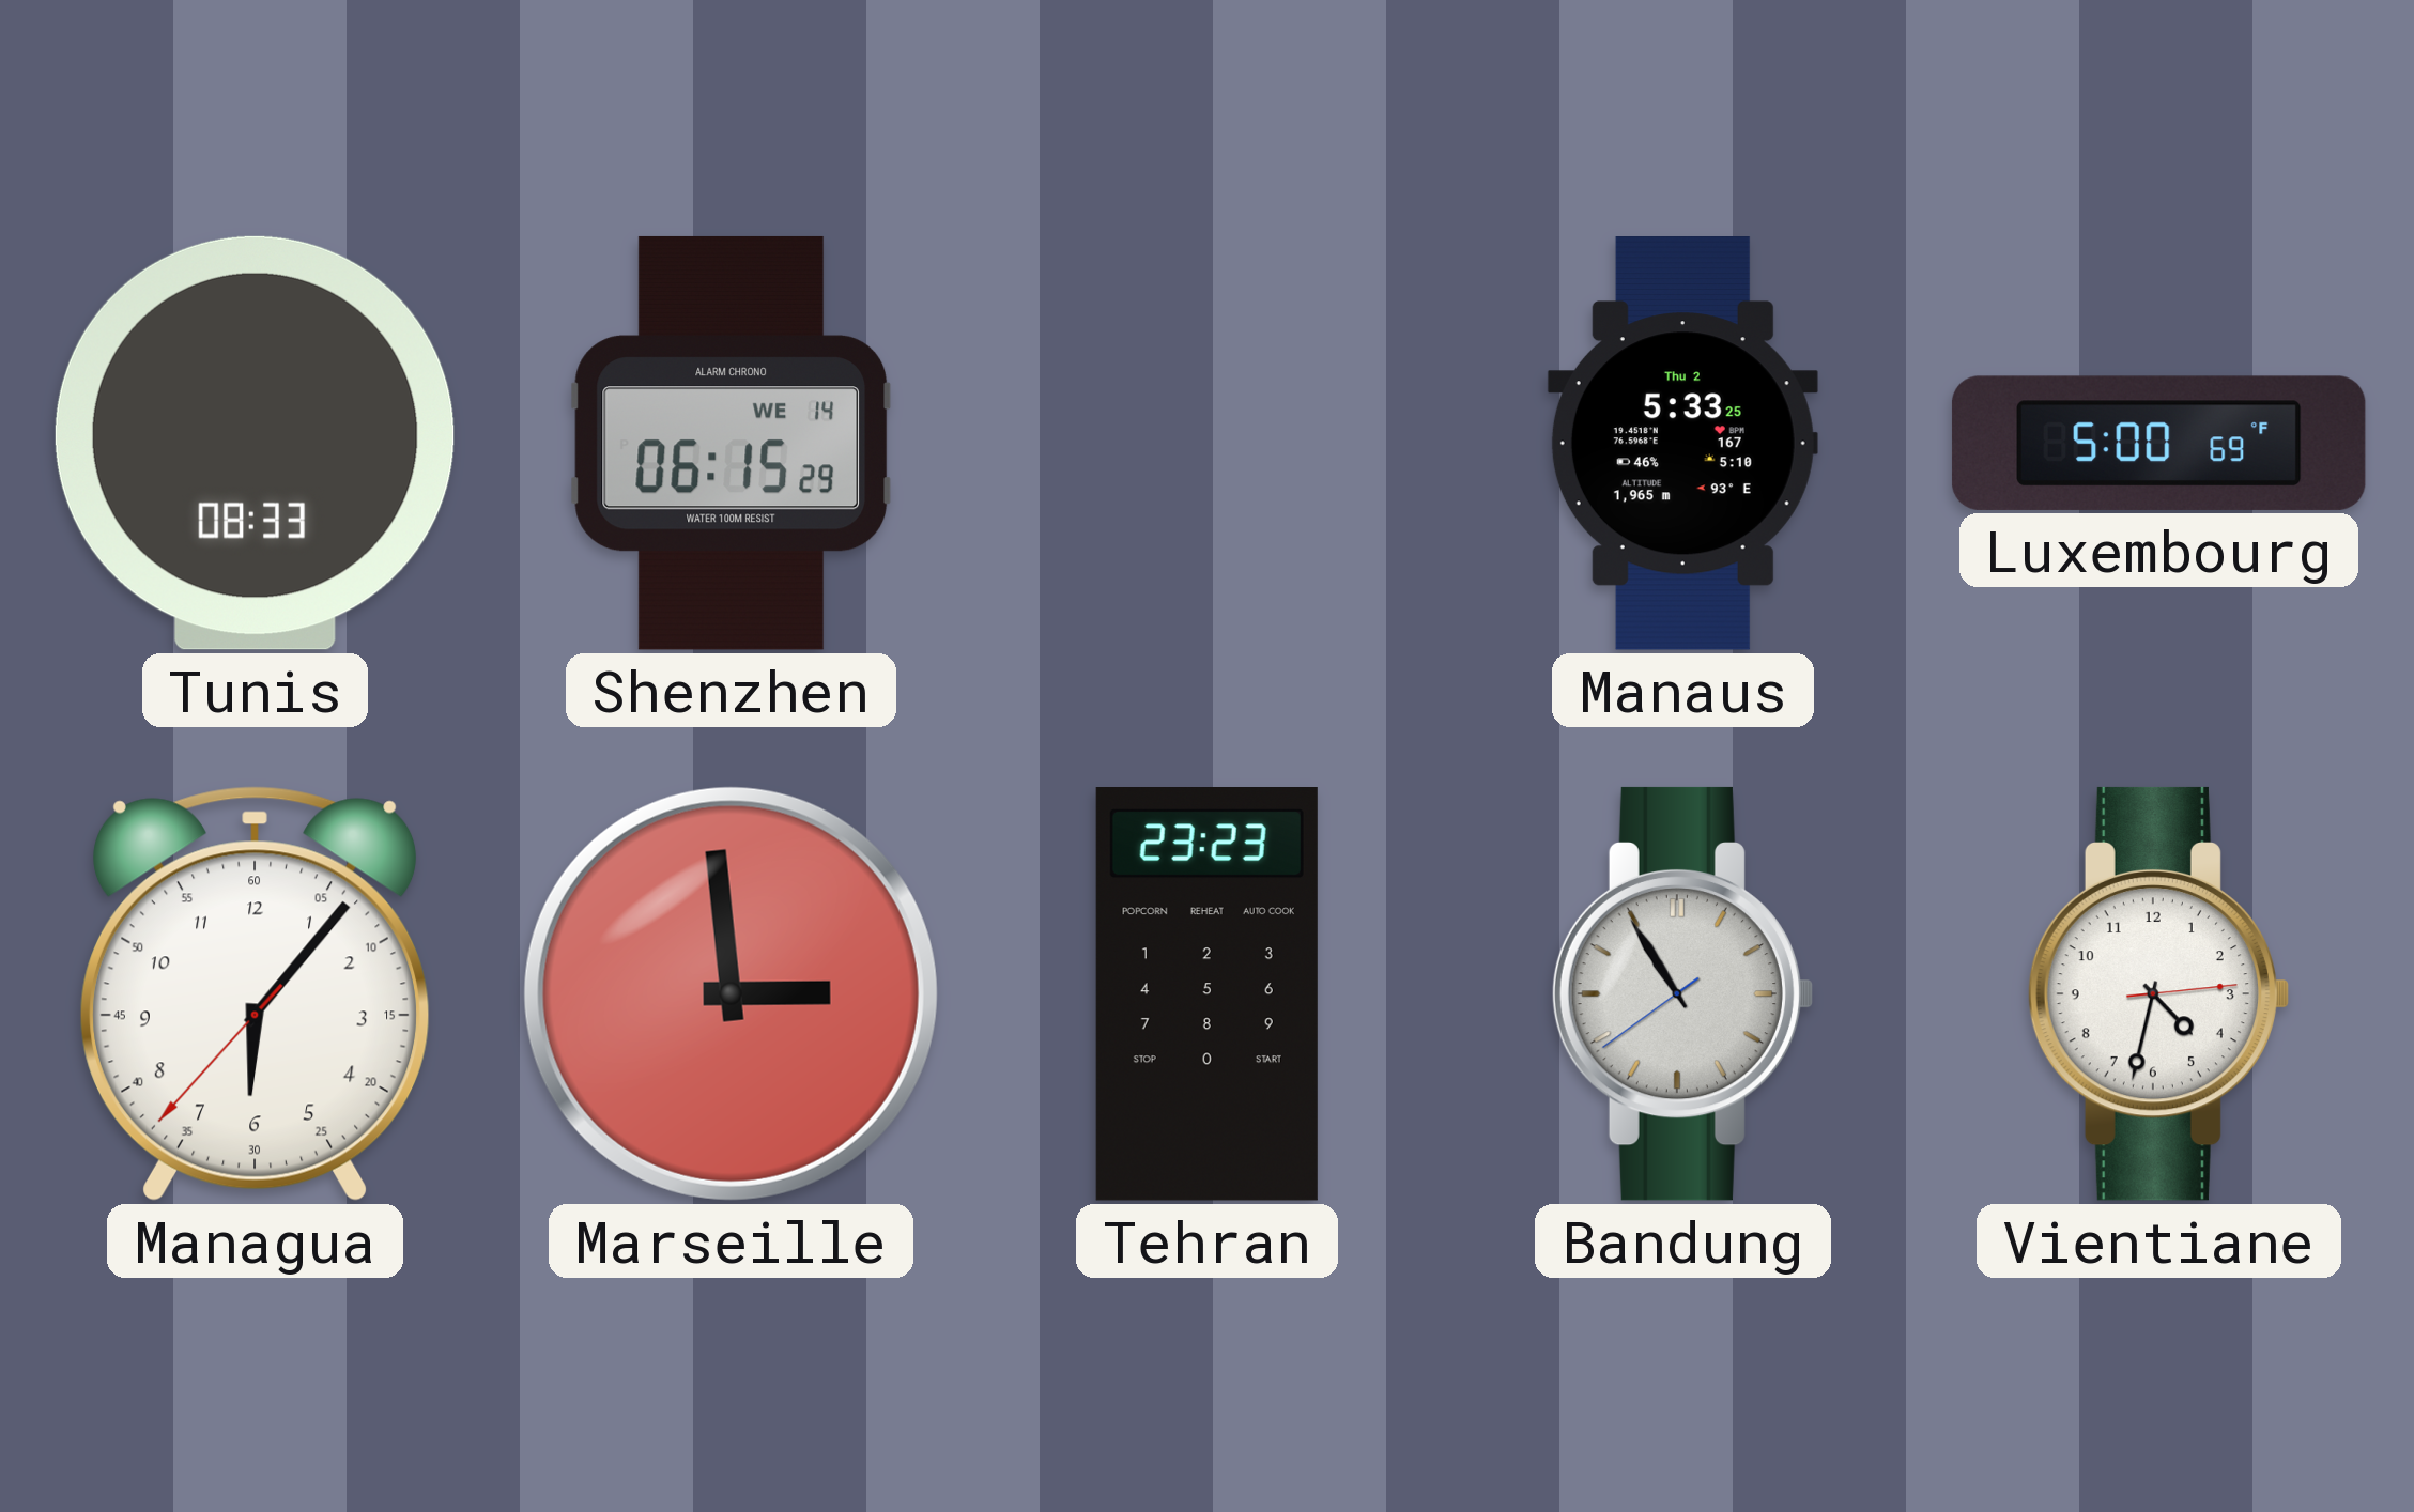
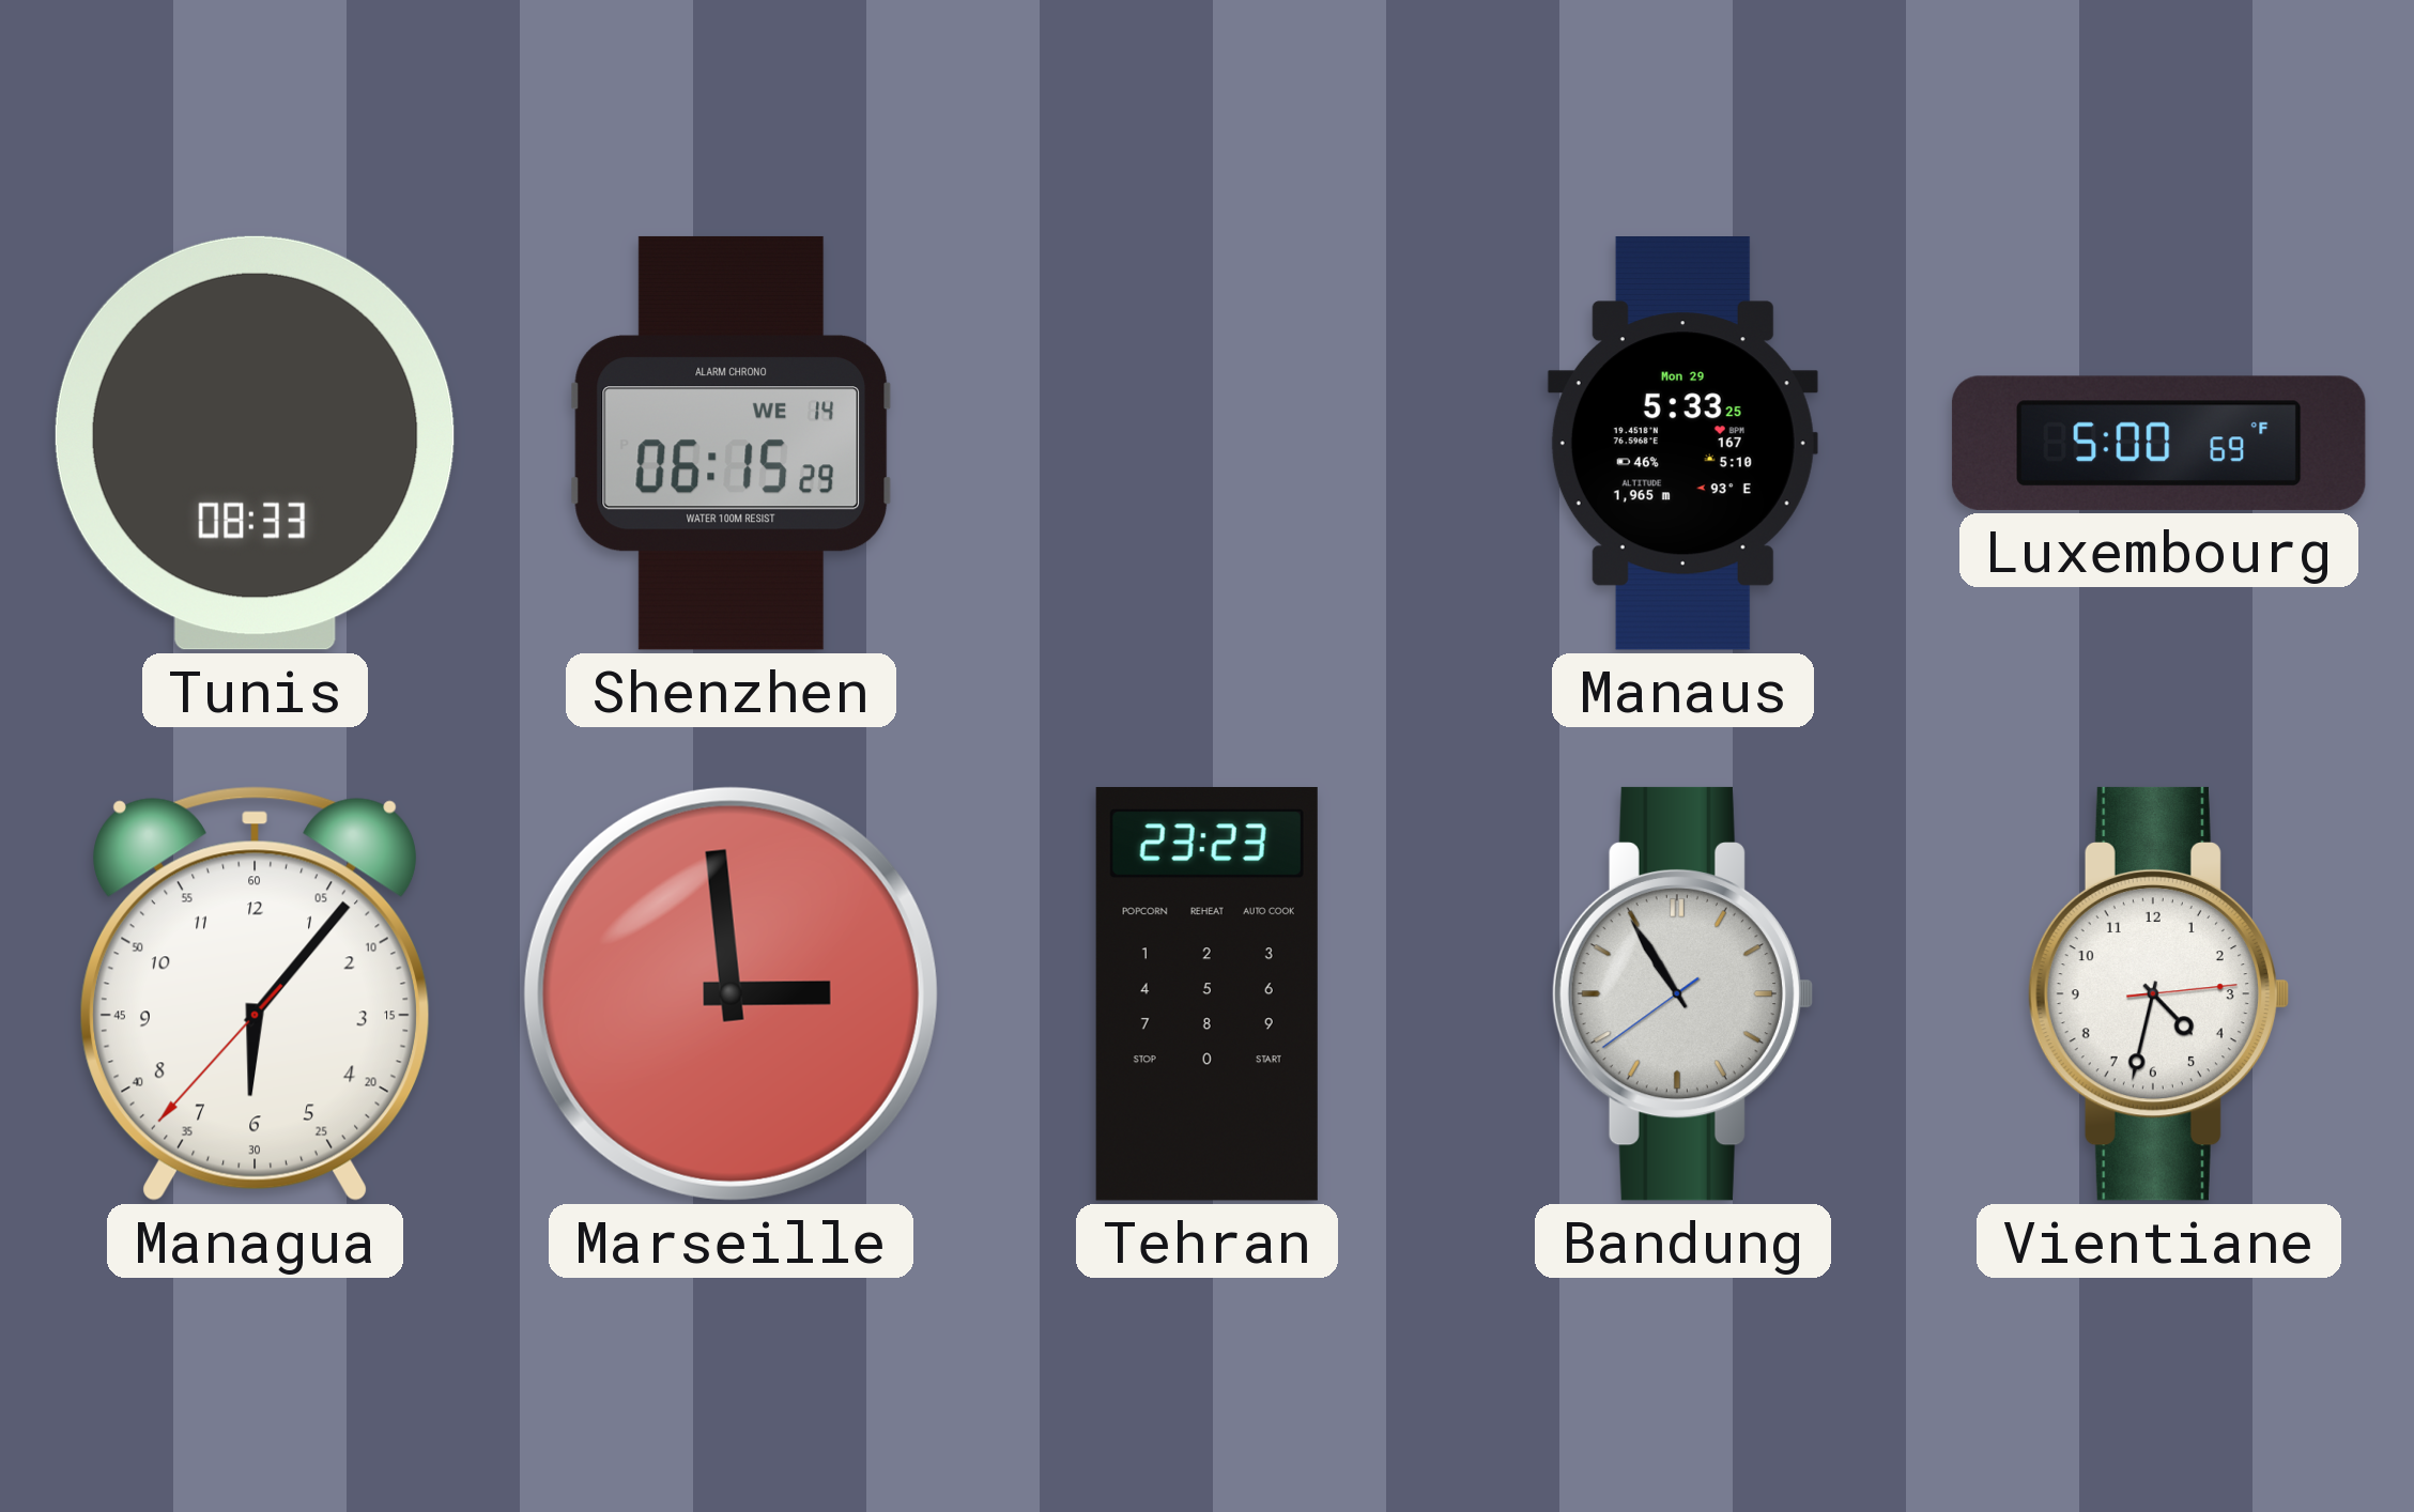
Manaus date: Thu 2 -> Mon 29 (1682, 444)
